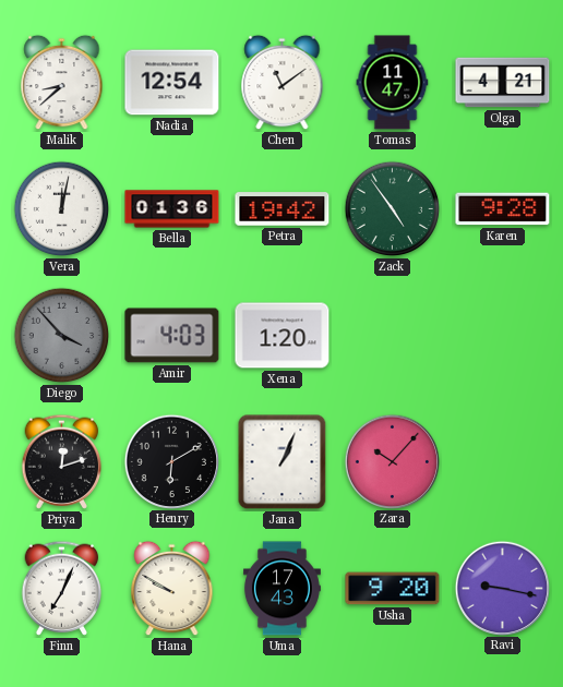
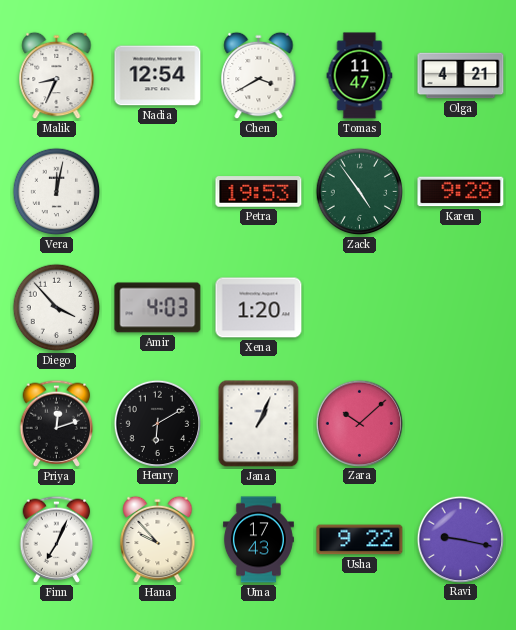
Malik: 8:38 -> 8:34 (57, 76)
Chen: 11:09 -> 3:40 (259, 76)
Bella: 01:36 -> none (172, 209)
Petra: 19:42 -> 19:53 (259, 192)
Diego dial: grey -> white (57, 308)
Zara: 10:07 -> 10:08 (359, 423)
Hana: 9:50 -> 9:53 (158, 540)
Usha: 9:20 -> 9:22 (360, 540)
